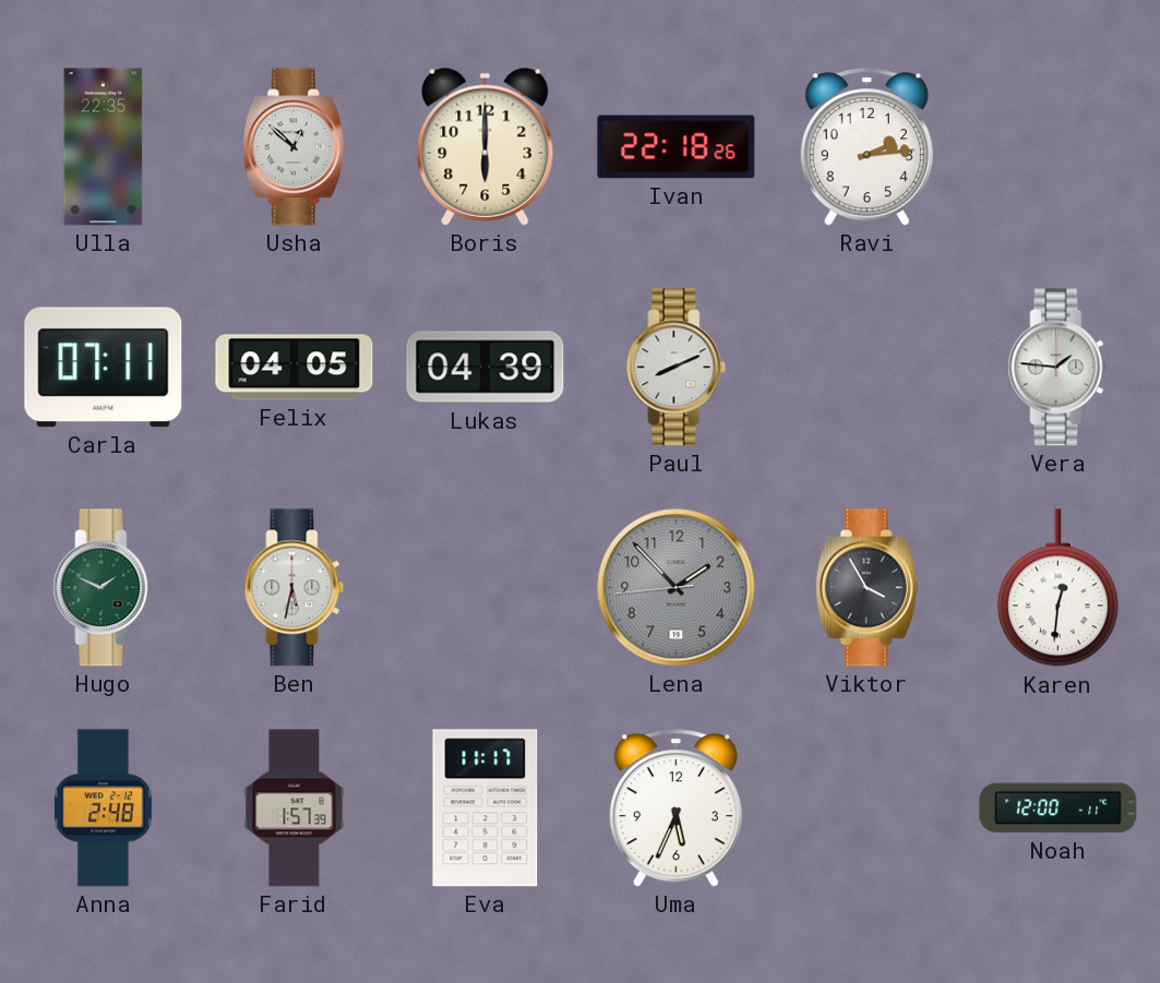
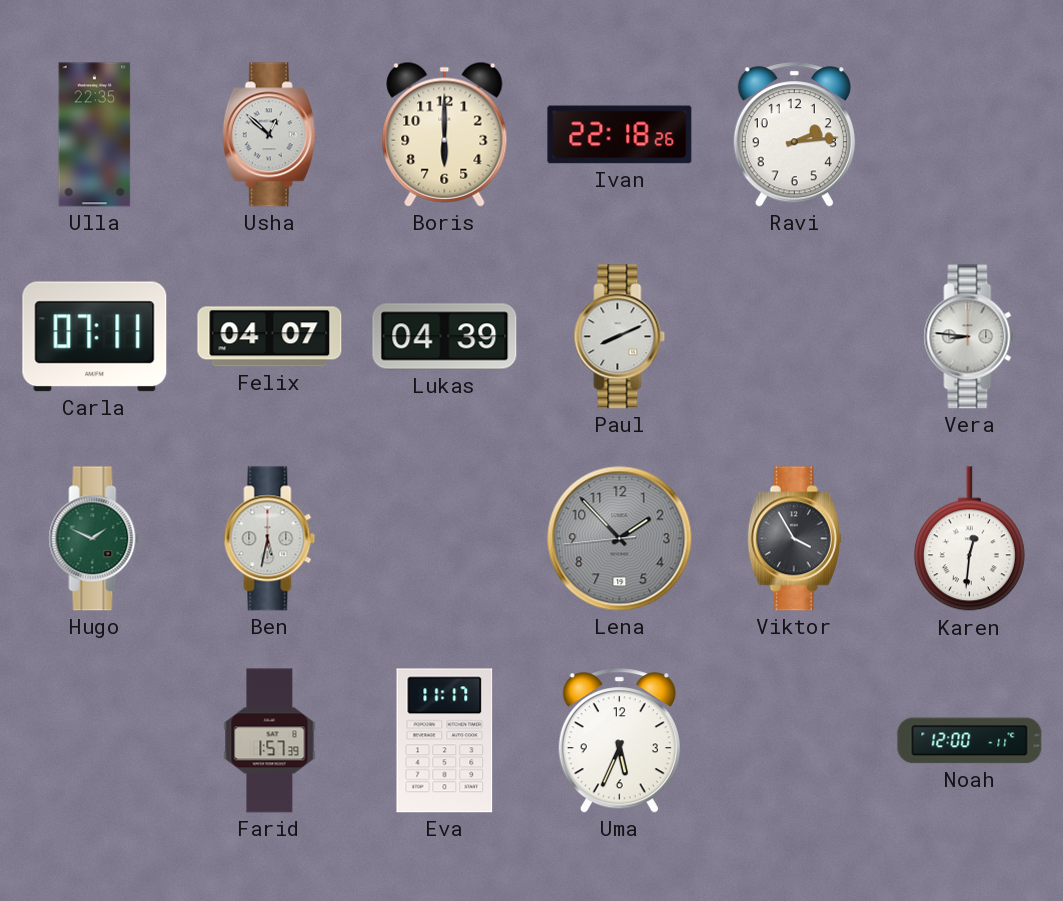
Felix: 04:05 -> 04:07 (270, 337)
Vera: 1:46 -> 8:46 (970, 337)
Anna: 2:48 -> none (103, 808)
